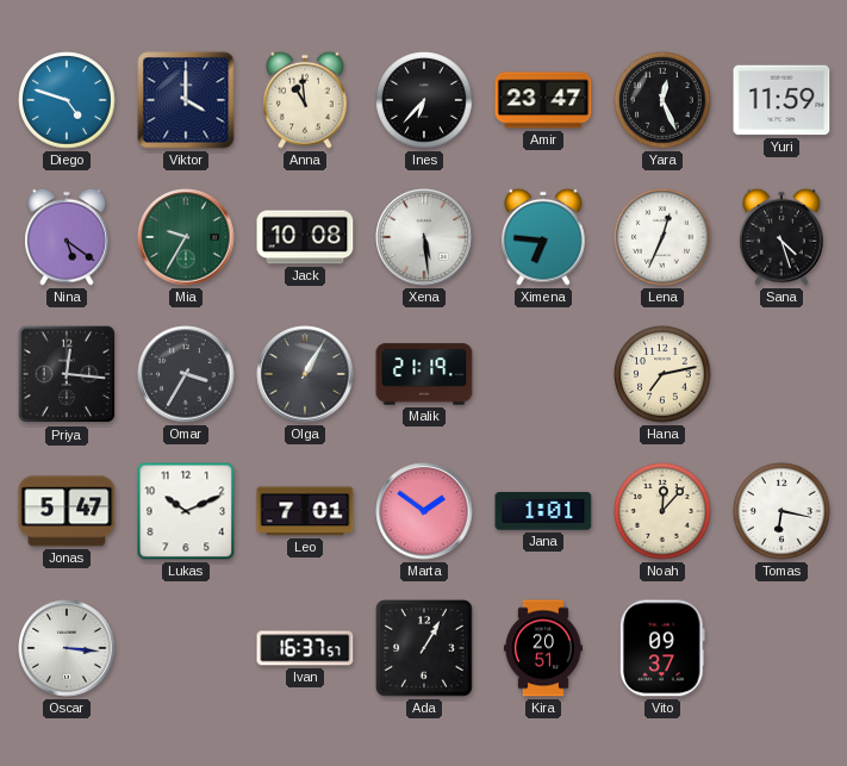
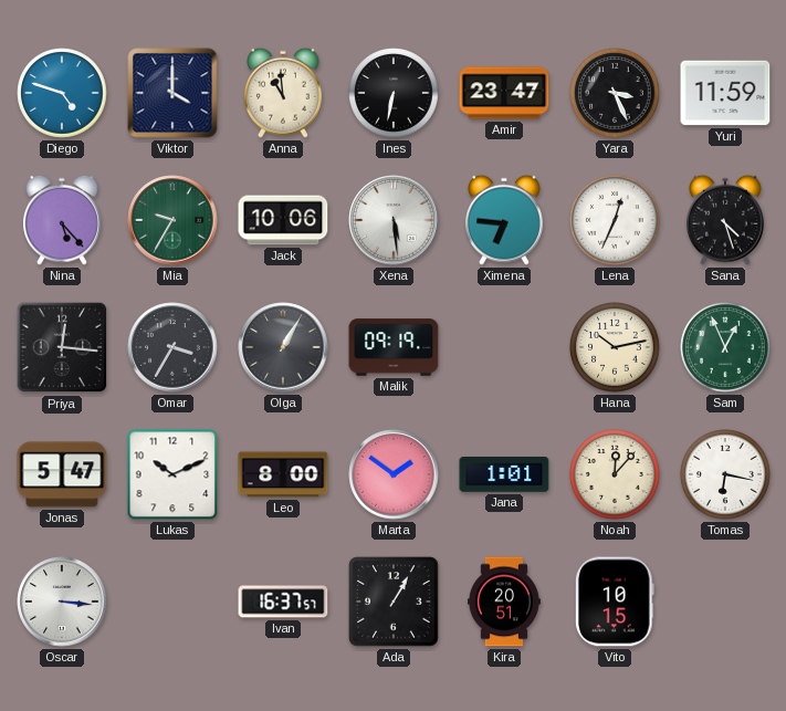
Ines: 6:37 -> 6:32 (394, 93)
Yara: 12:26 -> 3:26 (615, 93)
Nina: 5:21 -> 5:23 (63, 220)
Jack: 10:08 -> 10:06 (283, 220)
Malik: 21:19 -> 09:19 (394, 347)
Hana: 7:13 -> 10:13 (615, 347)
Sam: none -> 12:56 (725, 347)
Leo: 7:01 -> 8:00 (283, 474)
Vito: 09:37 -> 10:15 (616, 602)
